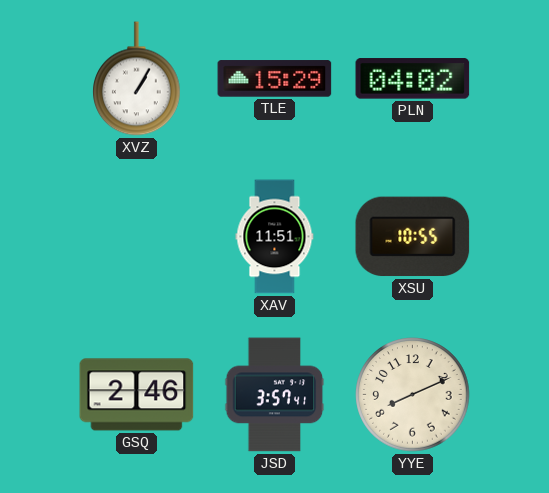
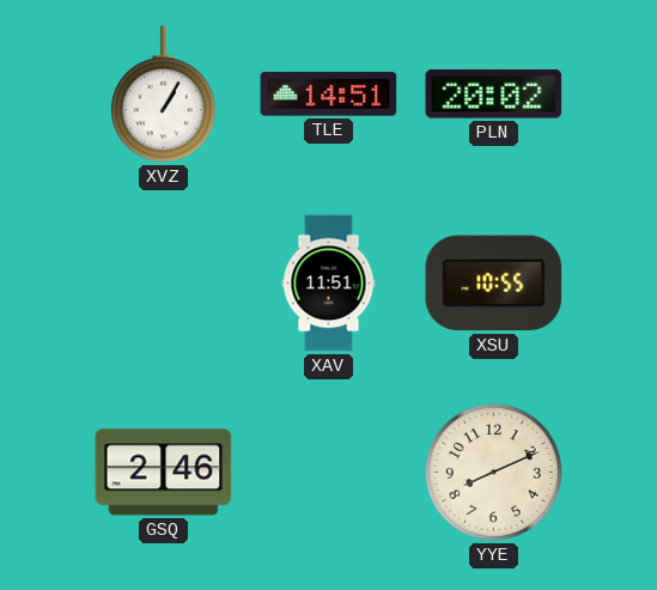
TLE: 15:29 -> 14:51 (329, 95)
PLN: 04:02 -> 20:02 (494, 95)
JSD: 3:57 -> none (275, 395)
